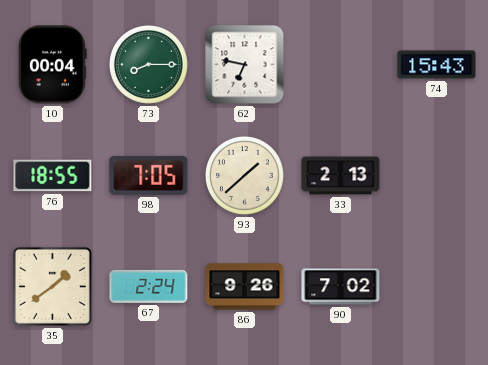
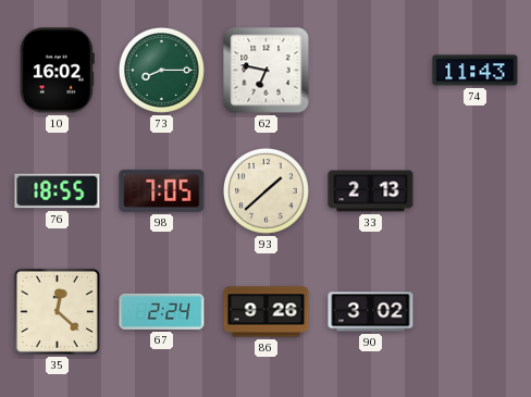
10: 00:04 -> 16:02 (57, 71)
74: 15:43 -> 11:43 (476, 71)
35: 1:39 -> 12:22 (57, 311)
90: 7:02 -> 3:02 (371, 312)
